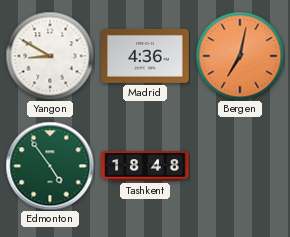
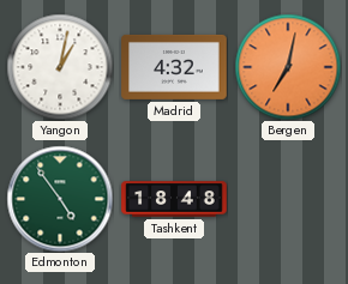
Yangon: 8:50 -> 1:02 (60, 67)
Madrid: 4:36 -> 4:32 (174, 67)
